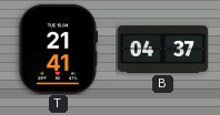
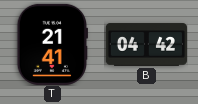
B: 04:37 -> 04:42 (146, 45)
